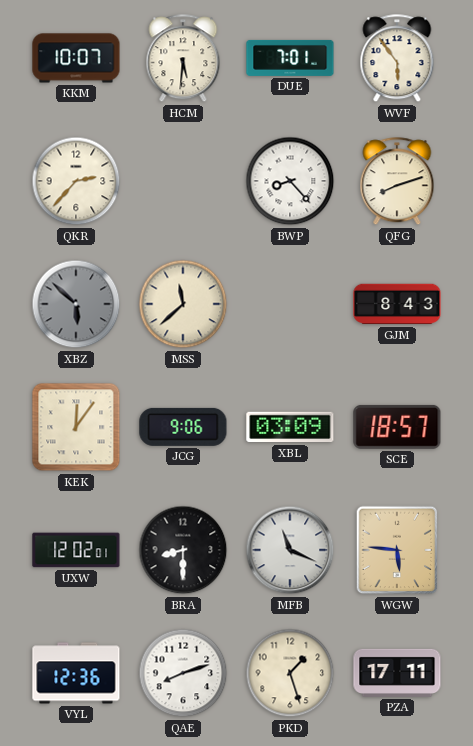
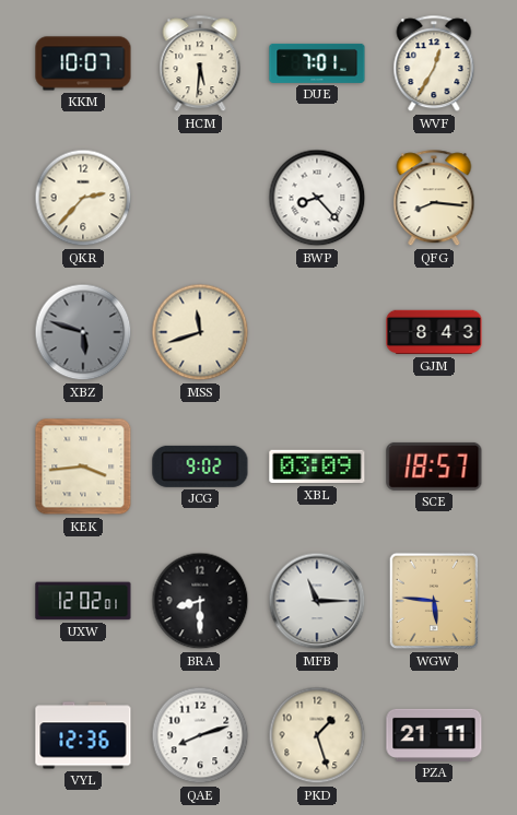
WVF: 5:54 -> 12:35 (434, 64)
QFG: 8:12 -> 8:16 (434, 199)
XBZ: 5:52 -> 5:48 (83, 332)
MSS: 11:38 -> 11:42 (200, 332)
KEK: 12:06 -> 3:44 (83, 466)
JCG: 9:06 -> 9:02 (200, 466)
MFB: 11:19 -> 11:15 (317, 601)
PZA: 17:11 -> 21:11 (434, 735)
